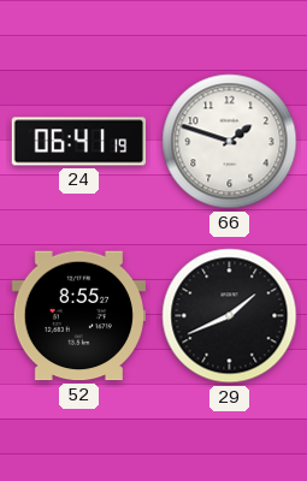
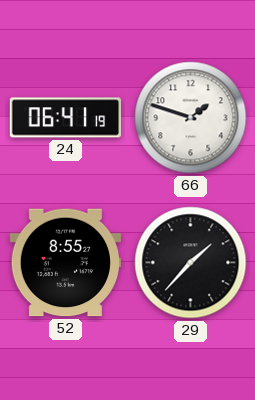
29: 1:41 -> 1:37 (191, 263)
